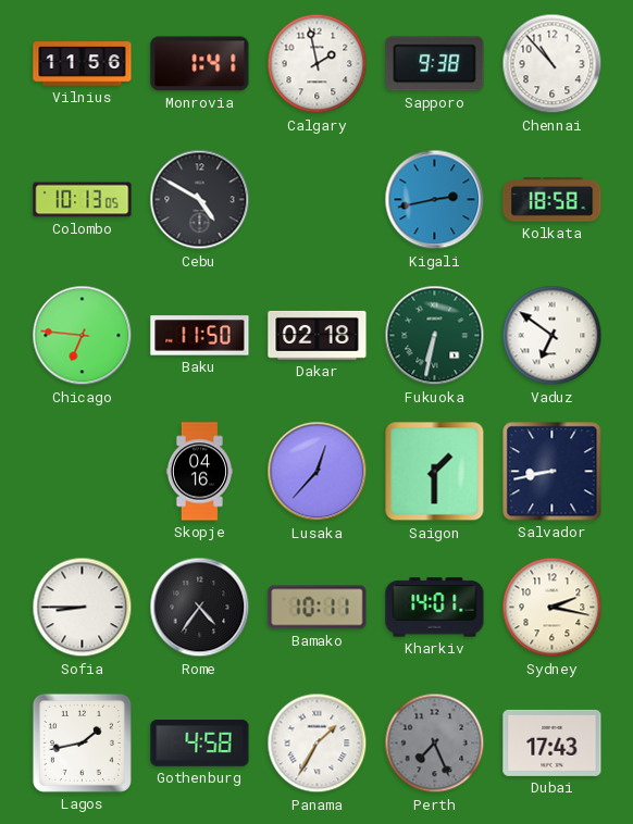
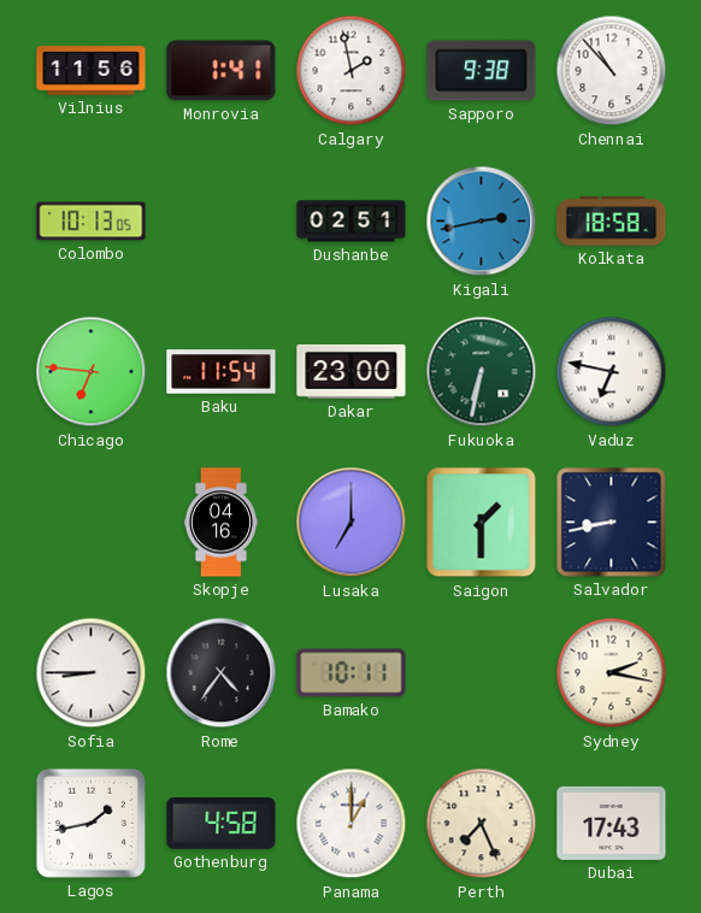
Cebu: 4:50 -> none (200, 200)
Dushanbe: none -> 02:51 (352, 222)
Baku: 11:50 -> 11:54 (222, 372)
Dakar: 02:18 -> 23:00 (352, 371)
Vaduz: 6:51 -> 6:47 (612, 372)
Lusaka: 12:37 -> 7:00 (352, 523)
Kharkiv: 14:01 -> none (435, 608)
Panama: 1:35 -> 1:00 (352, 824)
Perth dial: grey -> cream (482, 824)
